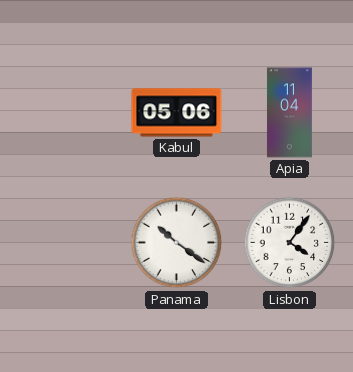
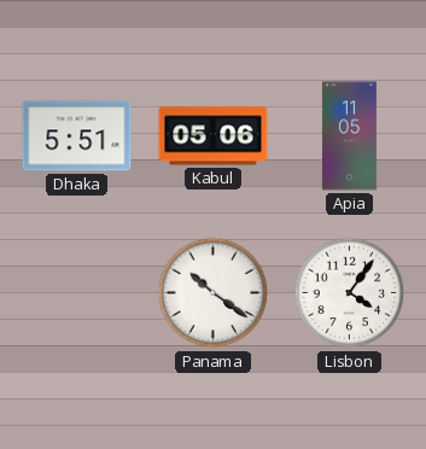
Dhaka: none -> 5:51 (77, 136)
Apia: 11:04 -> 11:05 (349, 136)
